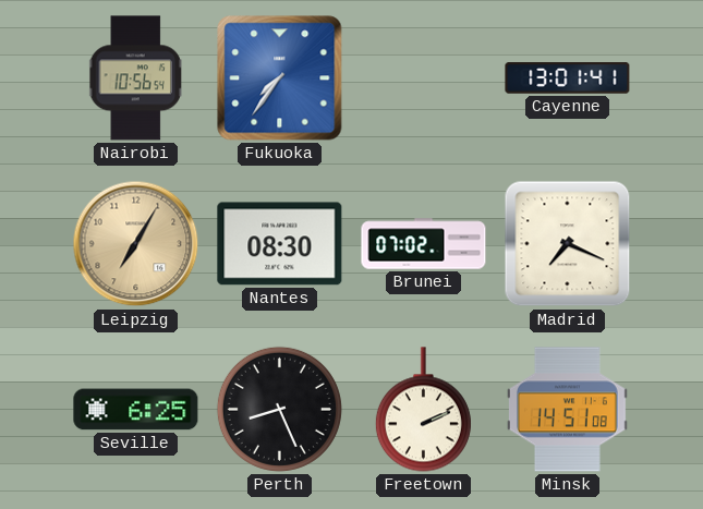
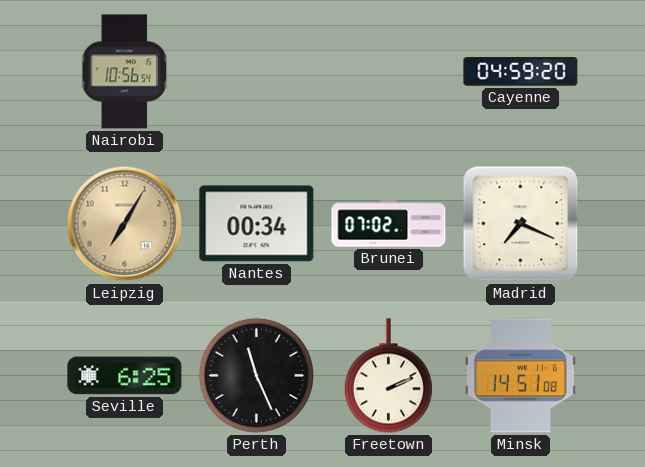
Fukuoka: 7:36 -> none (280, 78)
Cayenne: 13:01 -> 04:59 (521, 72)
Nantes: 08:30 -> 00:34 (257, 224)
Perth: 8:26 -> 11:26 (256, 375)
